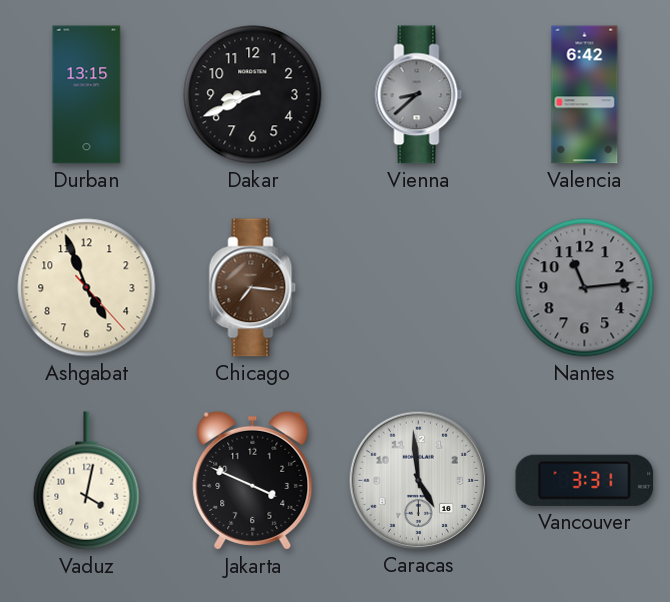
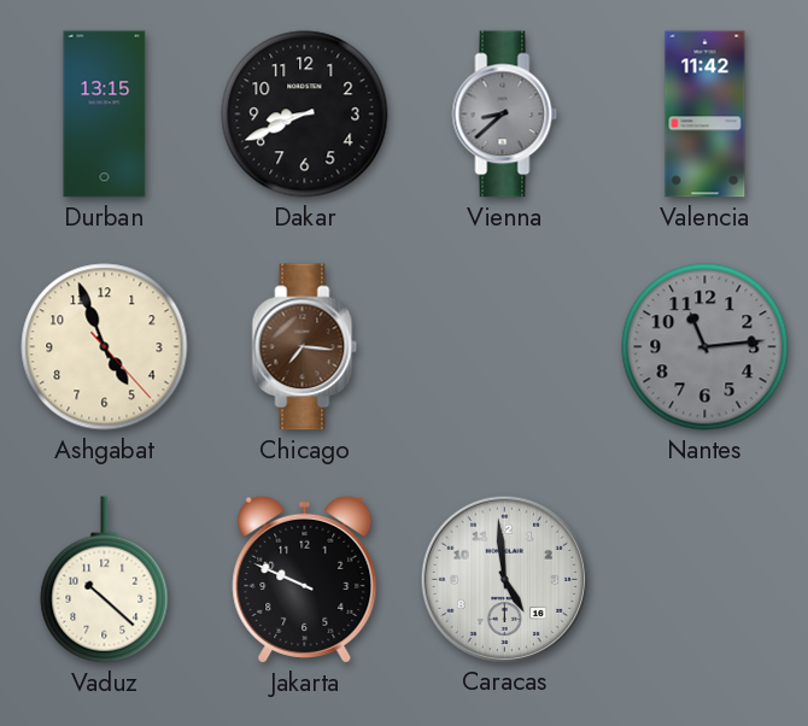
Valencia: 6:42 -> 11:42 (705, 115)
Vaduz: 4:02 -> 10:22 (105, 580)
Jakarta: 3:49 -> 9:49 (305, 579)
Vancouver: 3:31 -> none (585, 480)
